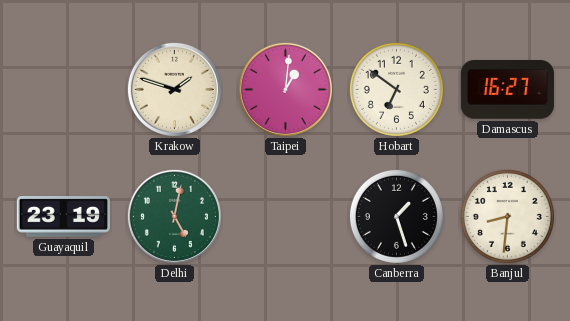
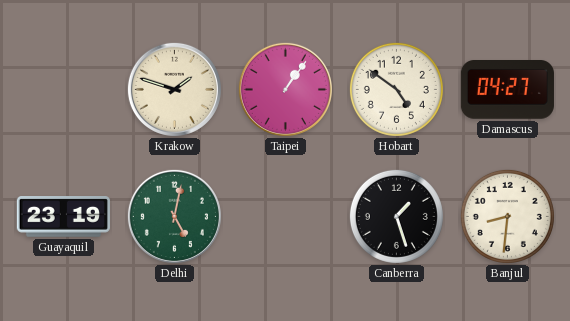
Taipei: 1:01 -> 1:06 (285, 89)
Hobart: 6:51 -> 4:51 (396, 89)
Damascus: 16:27 -> 04:27 (507, 90)
